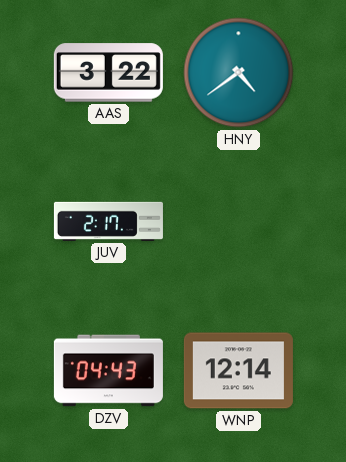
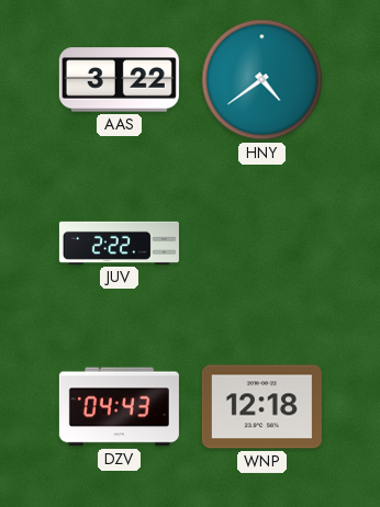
JUV: 2:17 -> 2:22 (119, 243)
WNP: 12:14 -> 12:18 (261, 407)
